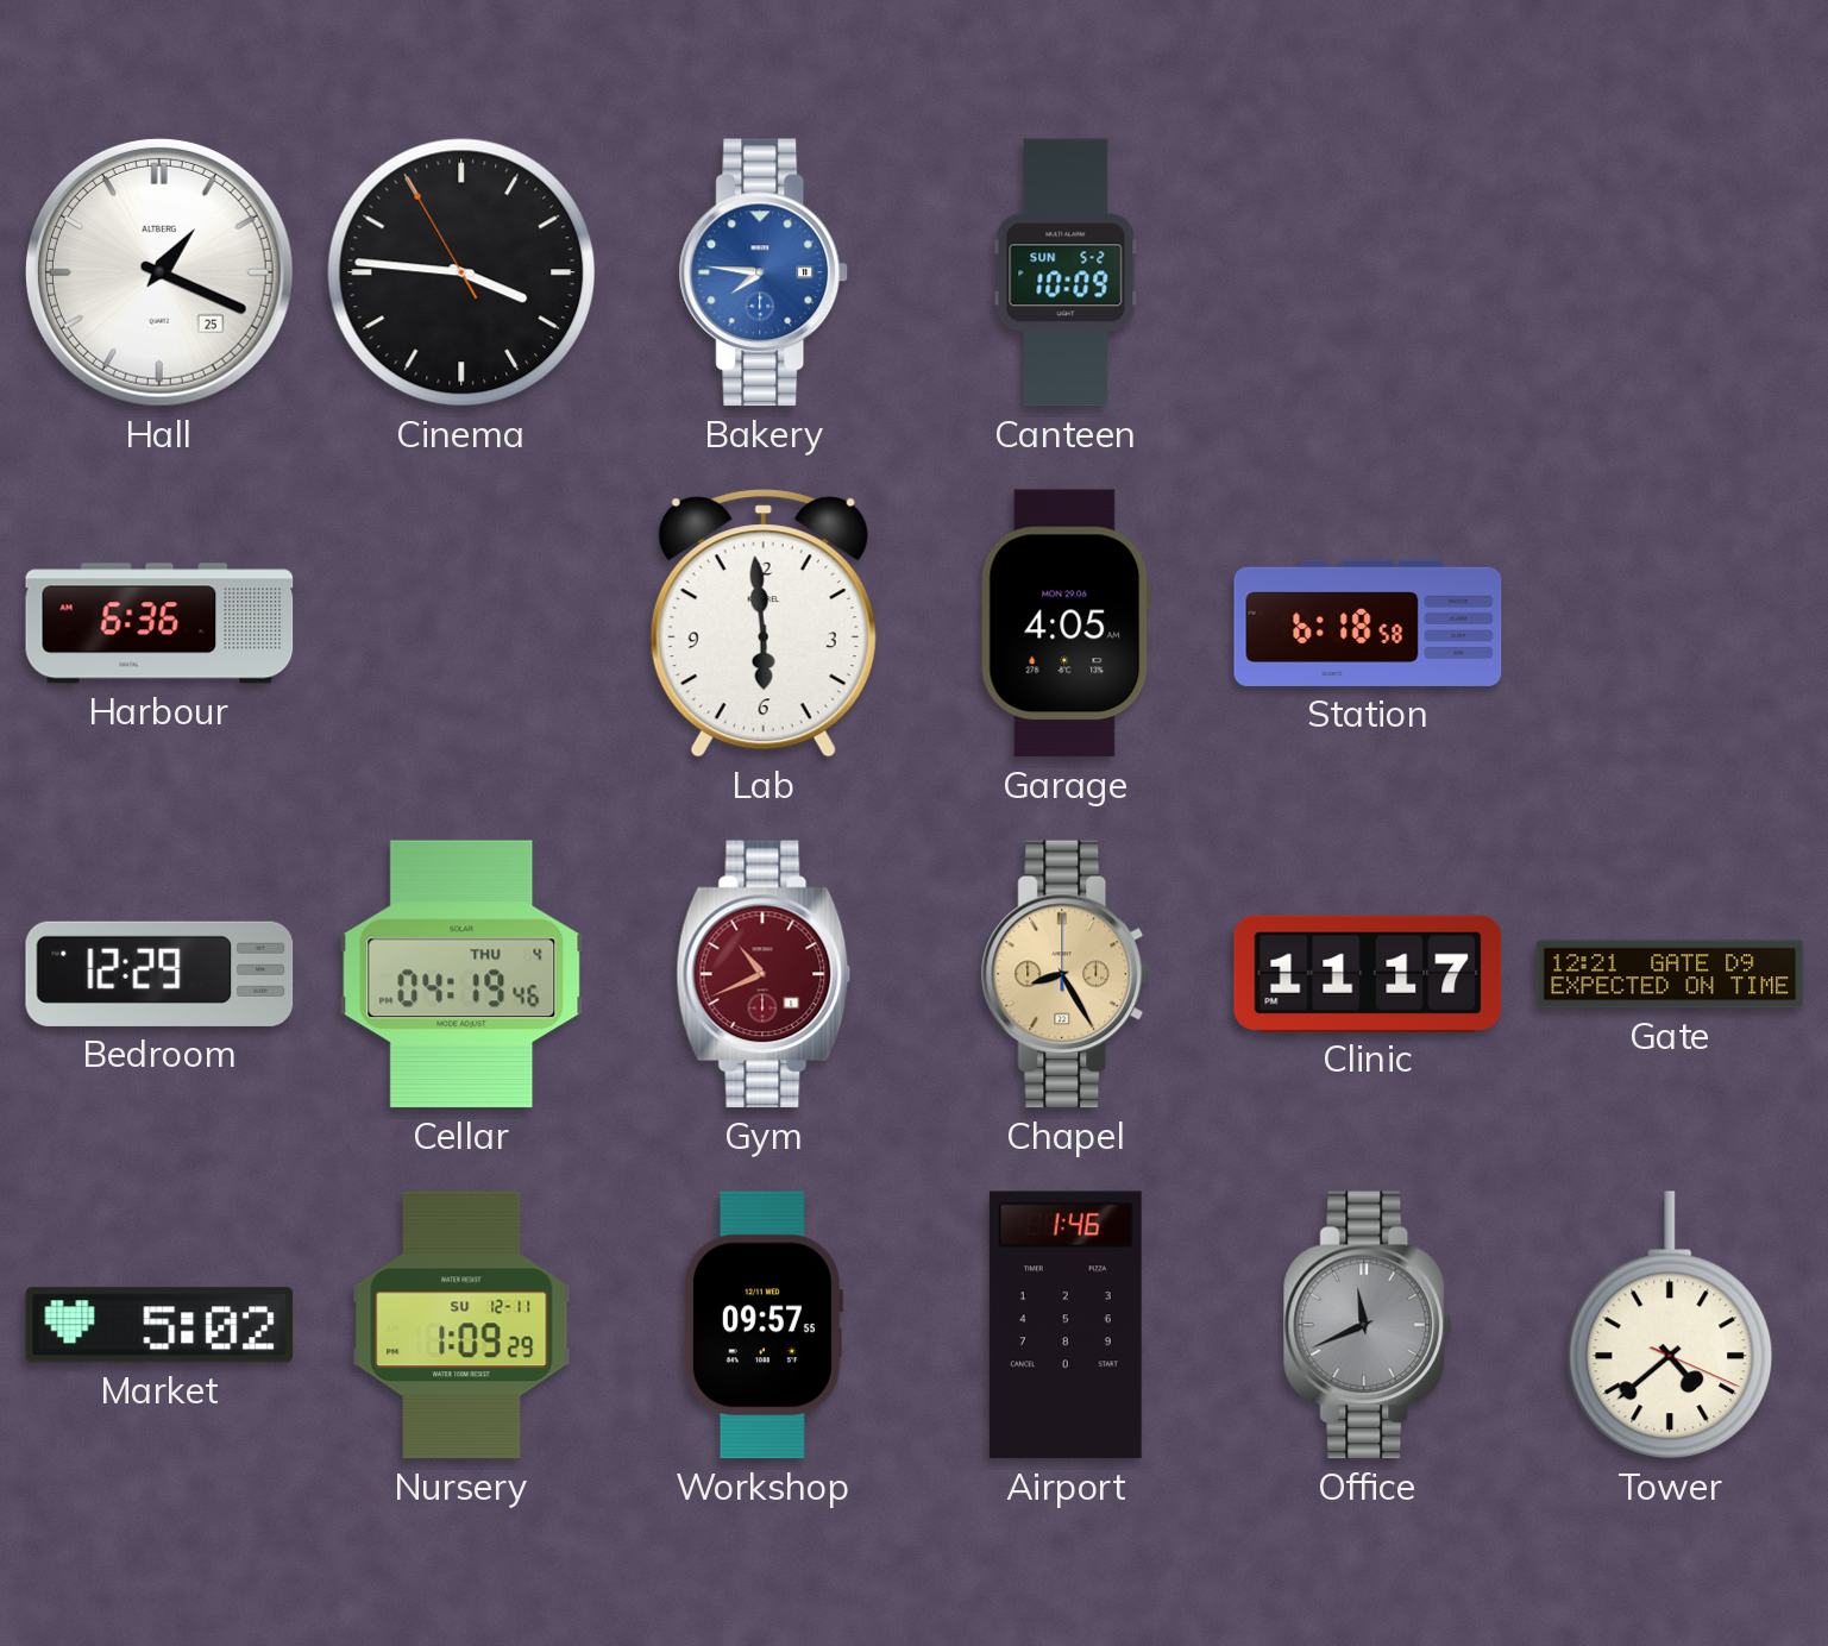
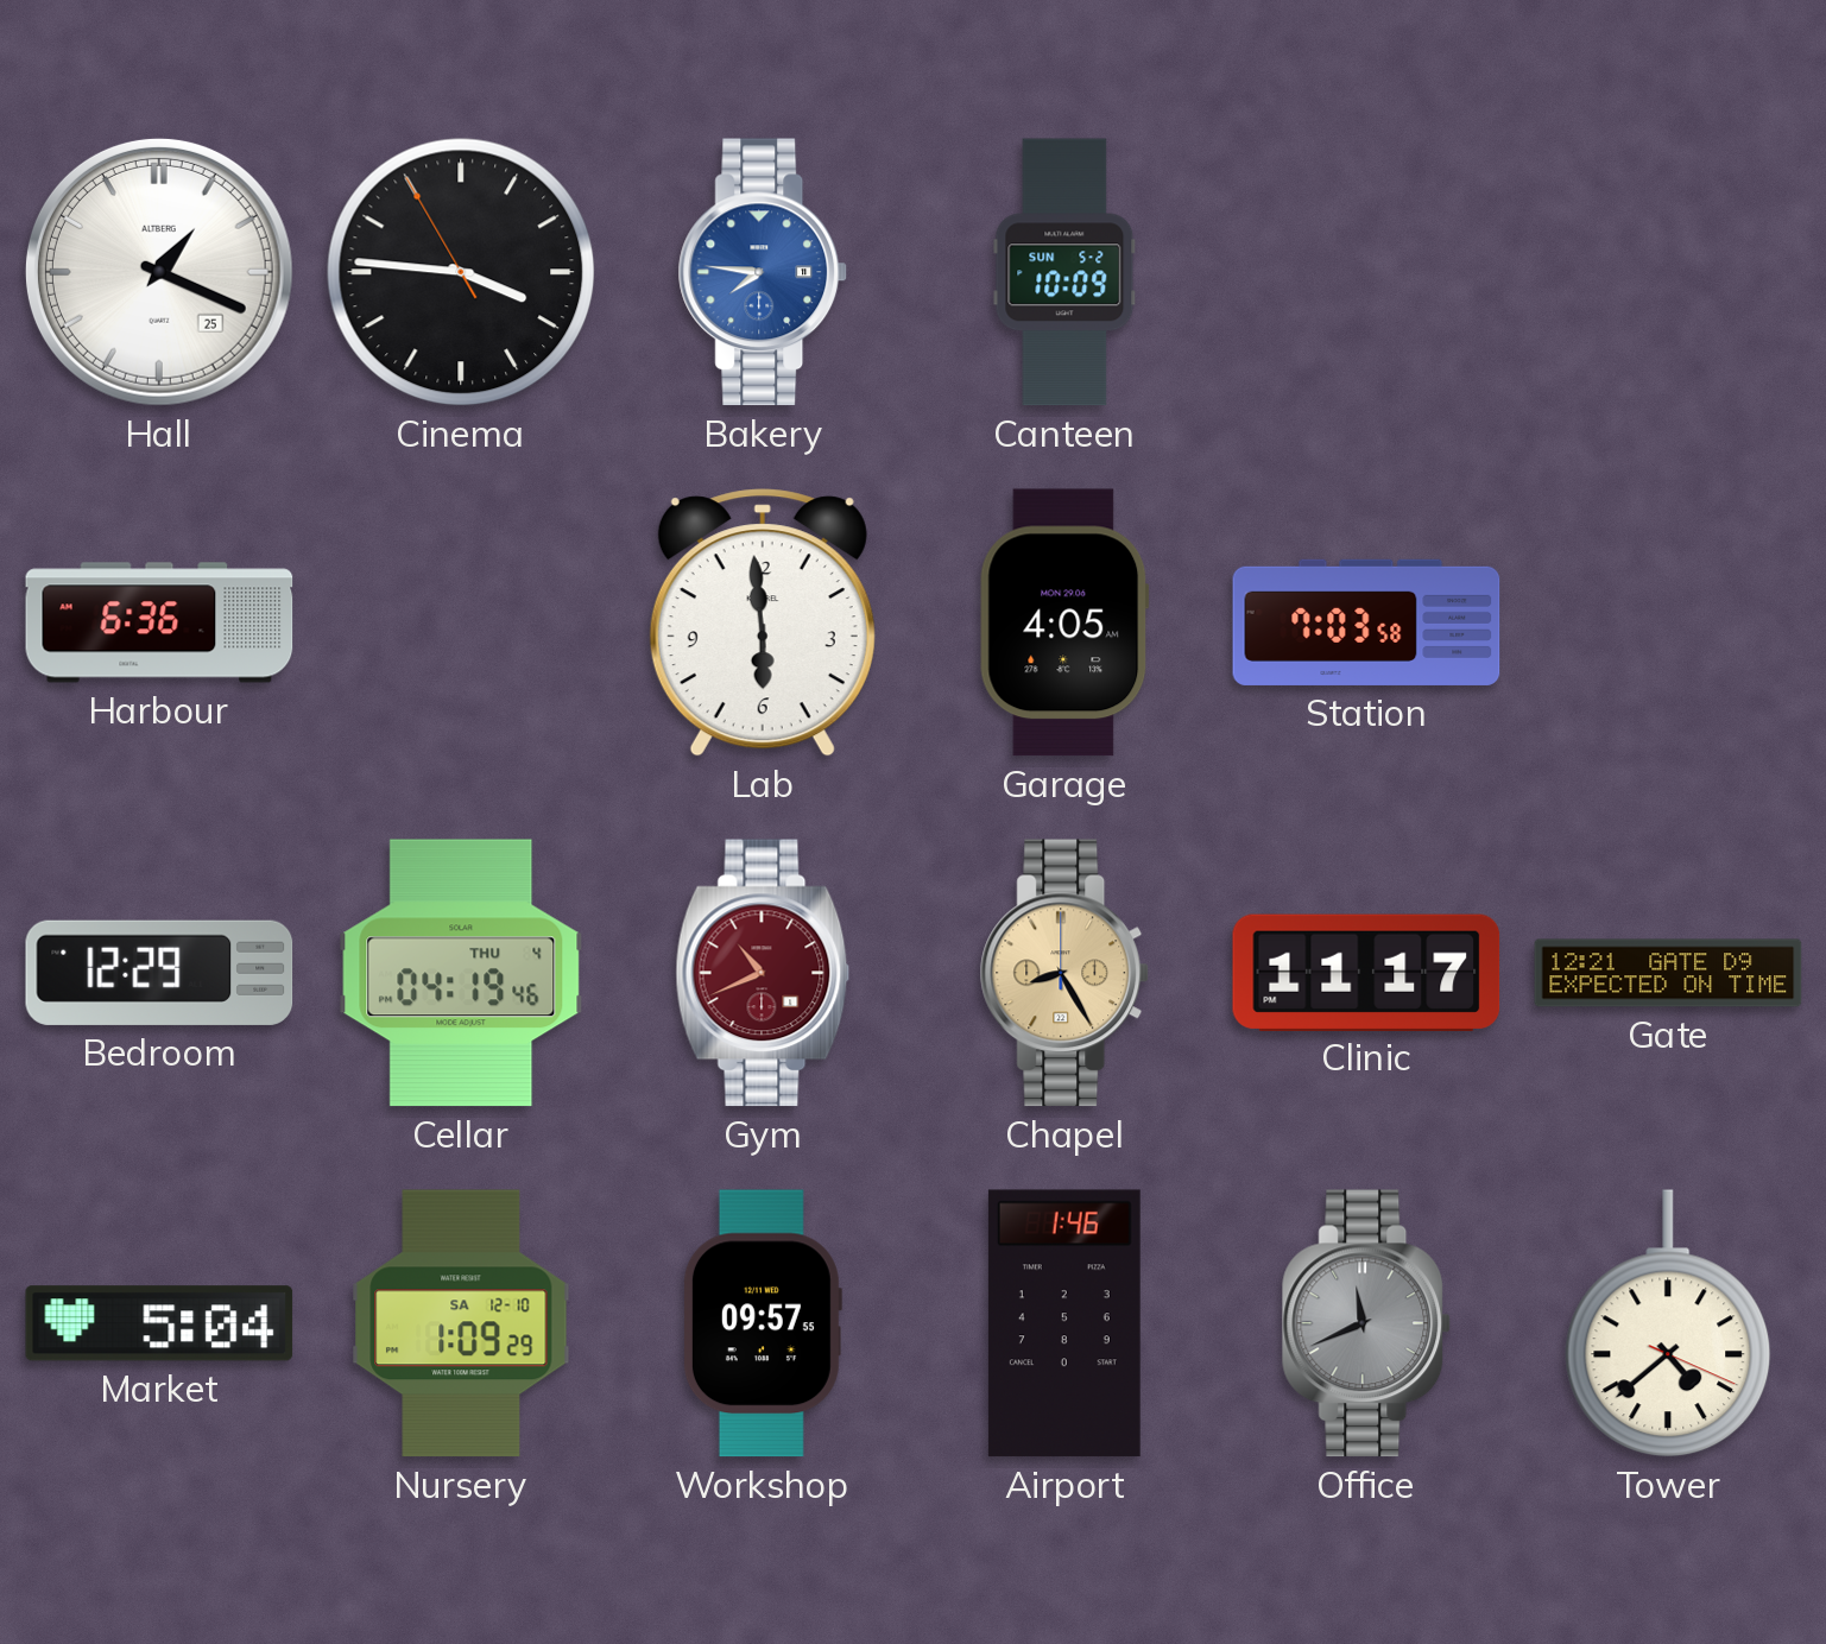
Station: 6:18 -> 7:03 (1366, 622)
Market: 5:02 -> 5:04 (159, 1323)
Nursery date: SU 12-11 -> SA 12-10 (461, 1323)
